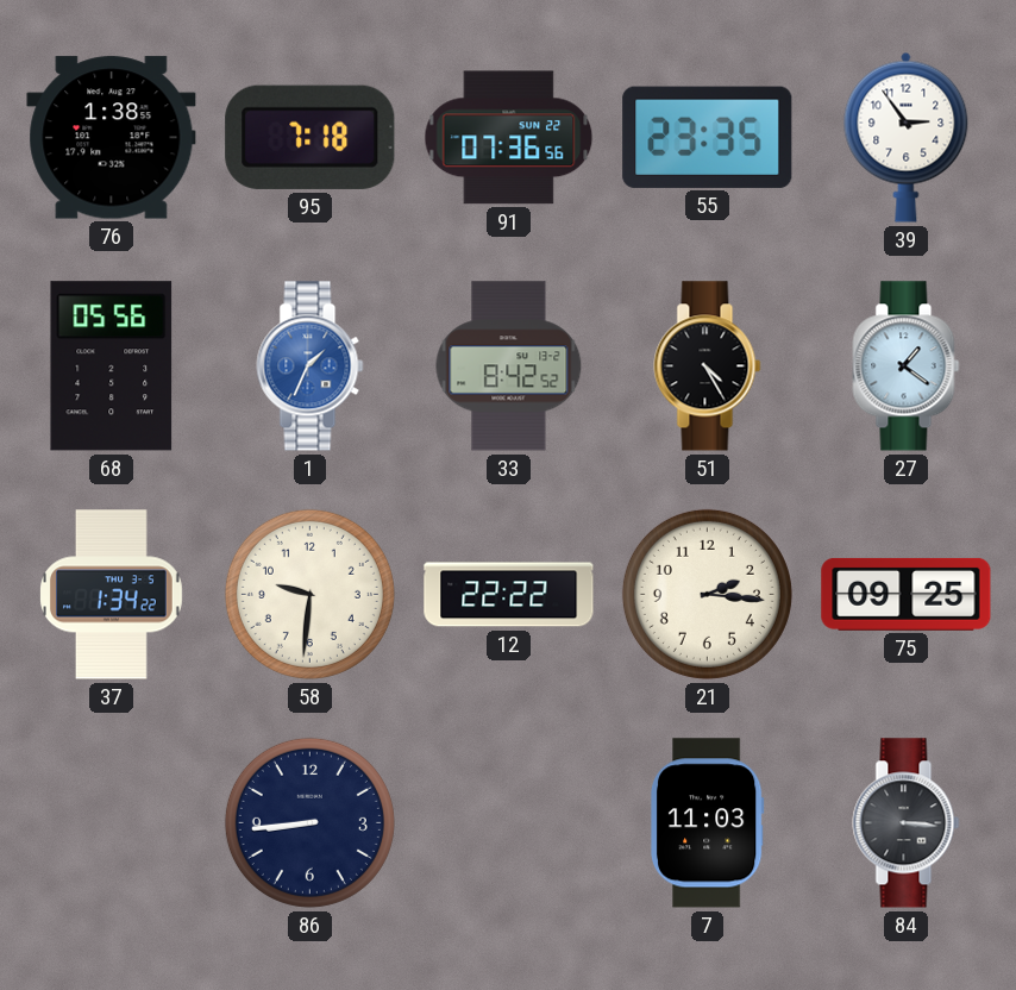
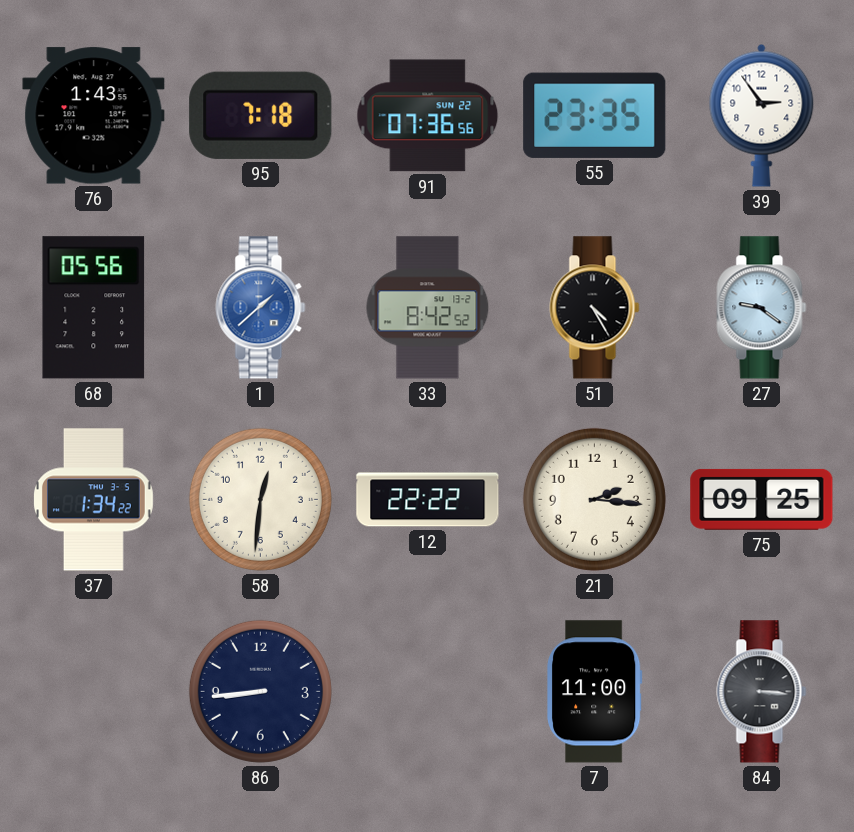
76: 1:38 -> 1:43 (94, 116)
1: 1:34 -> 1:38 (261, 308)
27: 1:21 -> 9:21 (762, 308)
58: 9:31 -> 12:31 (260, 499)
7: 11:03 -> 11:00 (595, 692)
